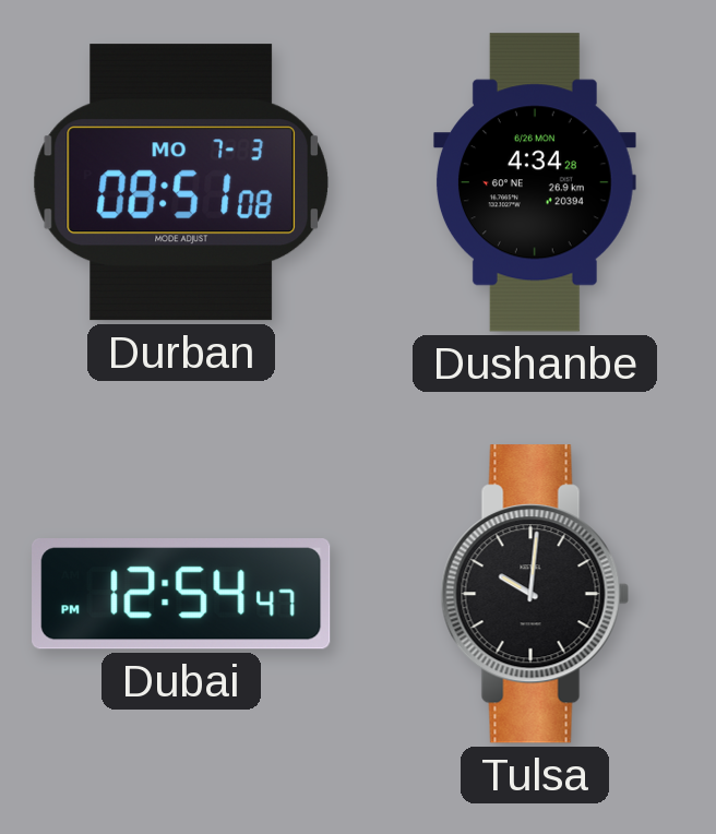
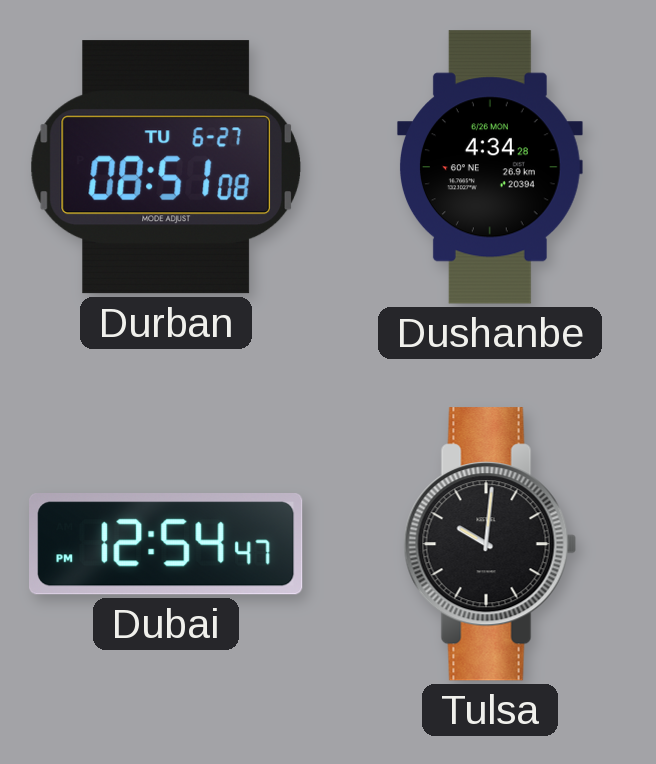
Durban date: MO 7-3 -> TU 6-27 (165, 167)
